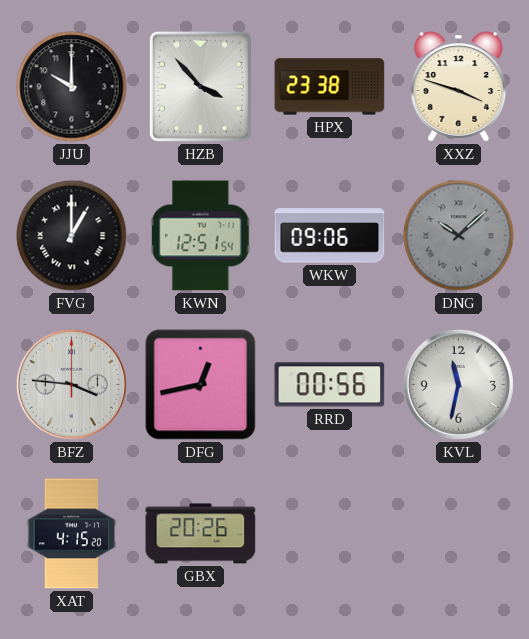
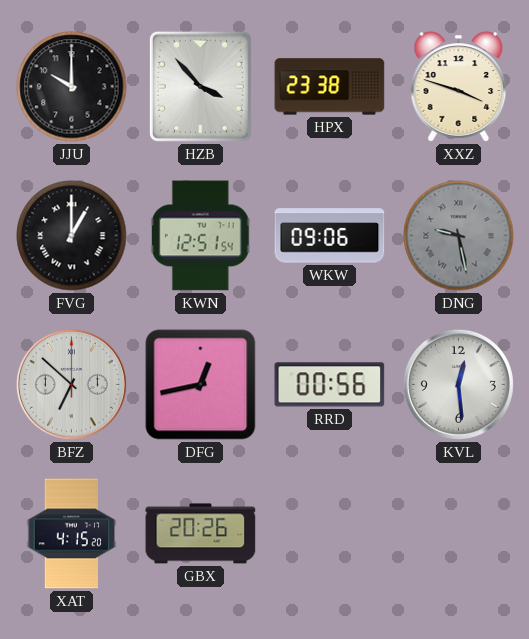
DNG: 10:08 -> 9:28 (459, 236)
BFZ: 3:46 -> 6:52 (71, 384)
KVL: 11:32 -> 12:29 (458, 384)
